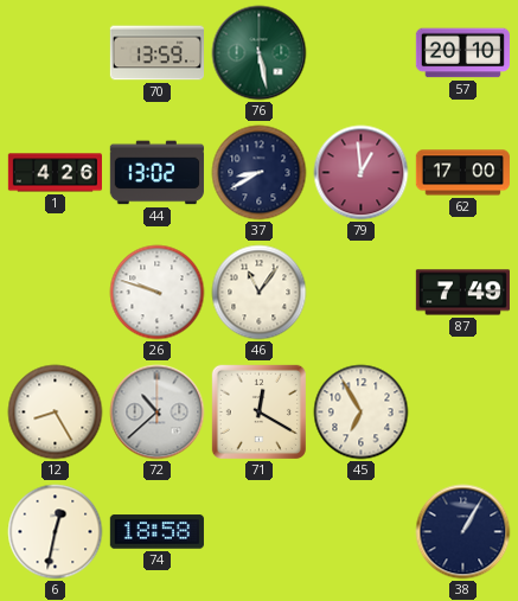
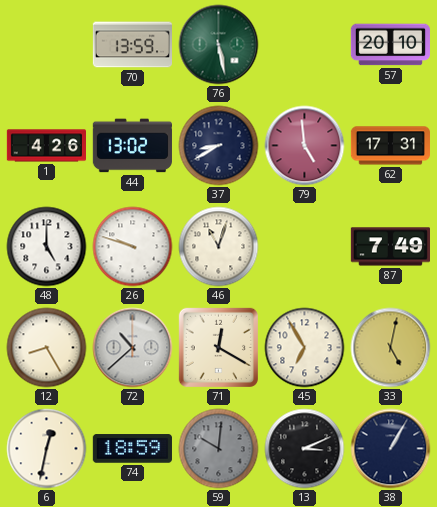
79: 12:59 -> 4:59 (305, 146)
62: 17:00 -> 17:31 (390, 146)
48: none -> 5:00 (47, 247)
46: 11:06 -> 11:03 (219, 247)
33: none -> 5:02 (391, 348)
74: 18:58 -> 18:59 (132, 449)
59: none -> 10:01 (219, 449)
13: none -> 3:11 (305, 449)
